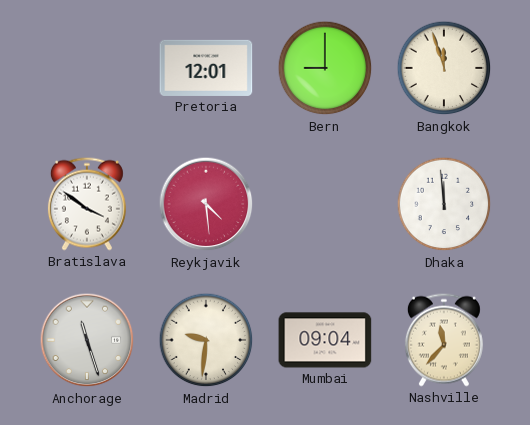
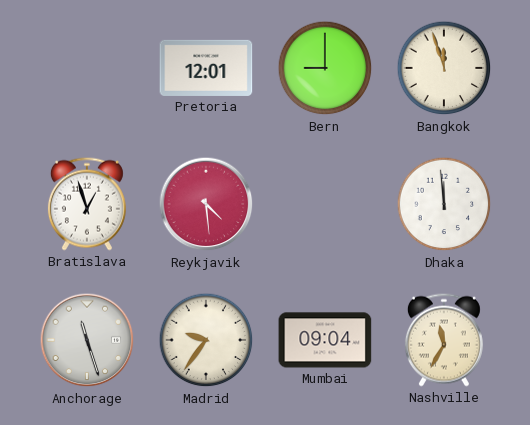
Bratislava: 3:51 -> 12:57 (87, 204)
Madrid: 9:31 -> 9:36 (206, 340)
Nashville: 11:37 -> 11:35 (444, 340)
